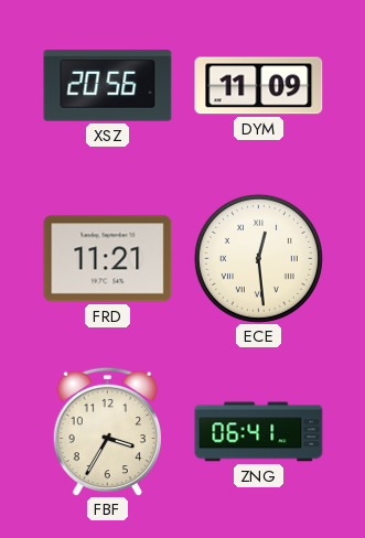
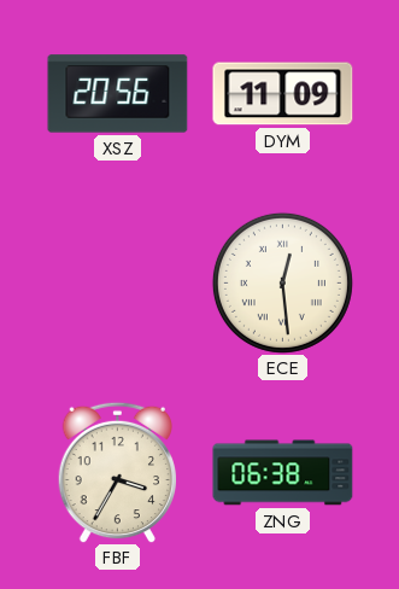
FRD: 11:21 -> none (108, 259)
ZNG: 06:41 -> 06:38 (283, 473)
